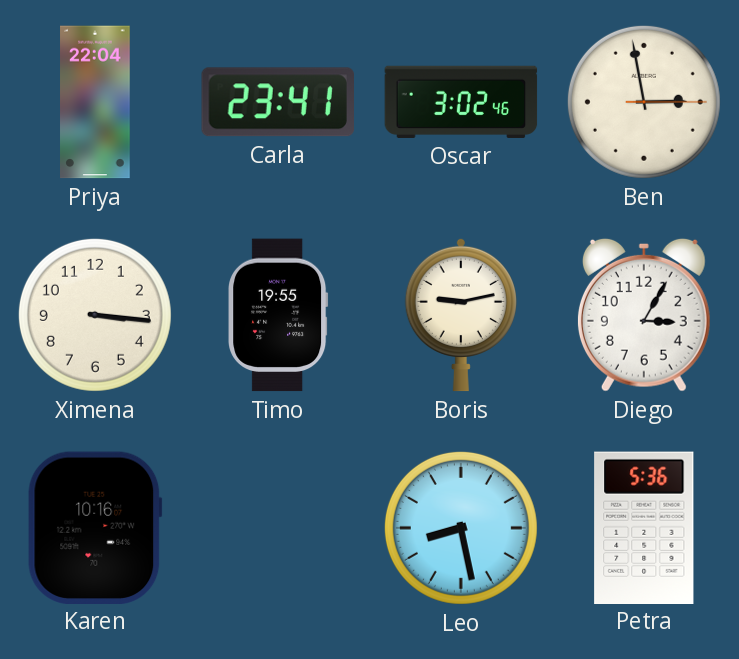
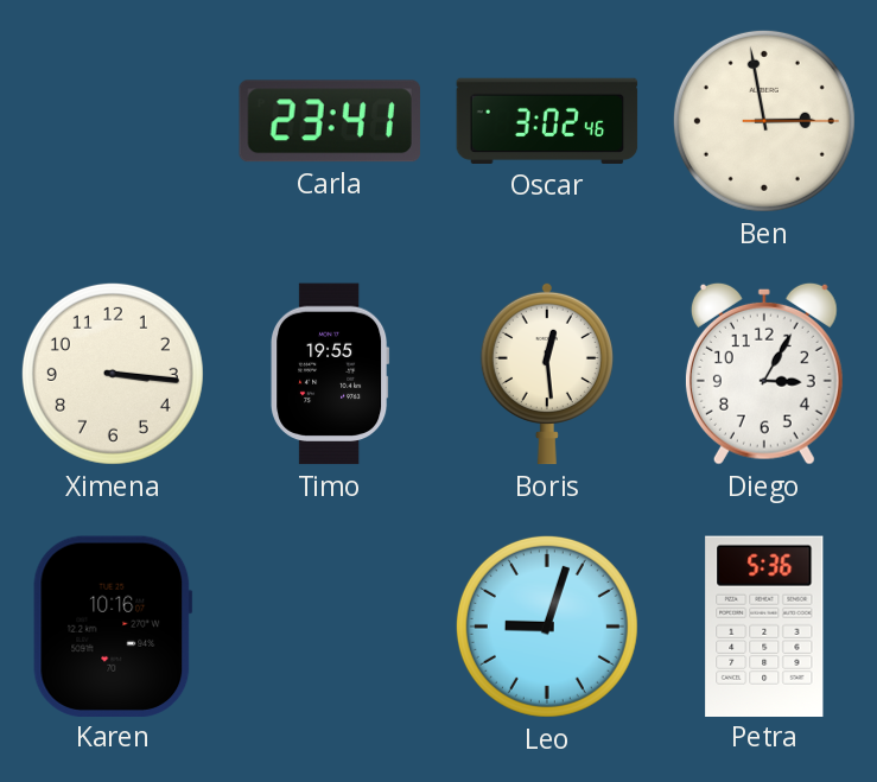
Priya: 22:04 -> none (95, 102)
Boris: 9:13 -> 12:29 (547, 374)
Leo: 8:28 -> 9:03 (547, 627)
